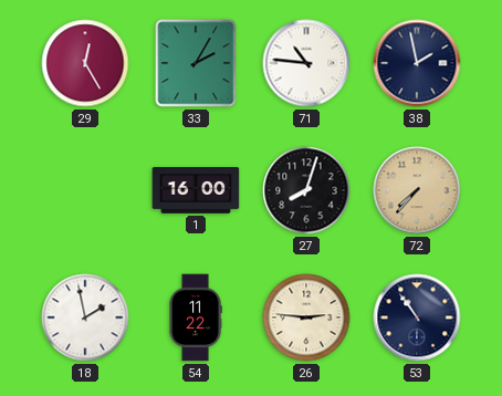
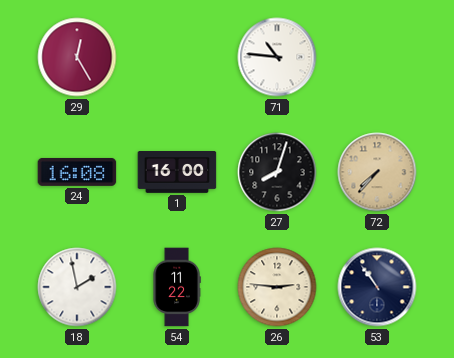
33: 2:05 -> none (196, 63)
38: 1:58 -> none (417, 63)
24: none -> 16:08 (77, 172)
